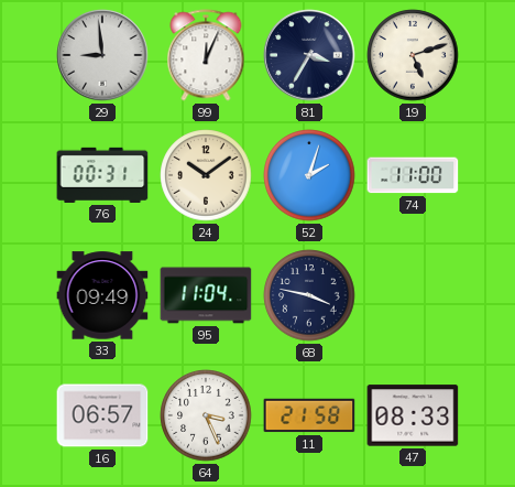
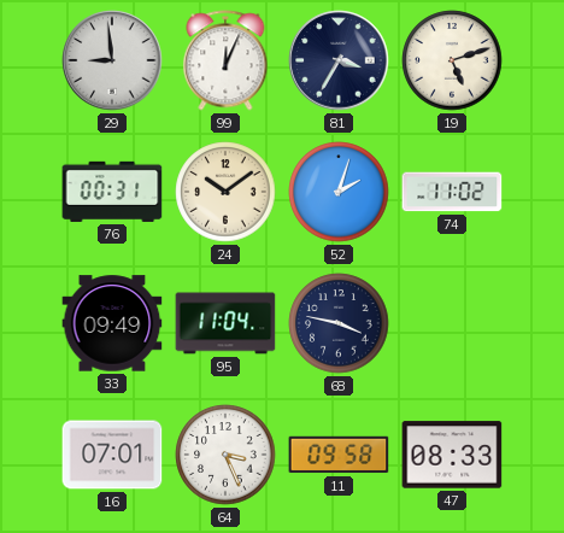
74: 11:00 -> 11:02 (452, 192)
16: 06:57 -> 07:01 (112, 455)
11: 21:58 -> 09:58 (339, 455)
